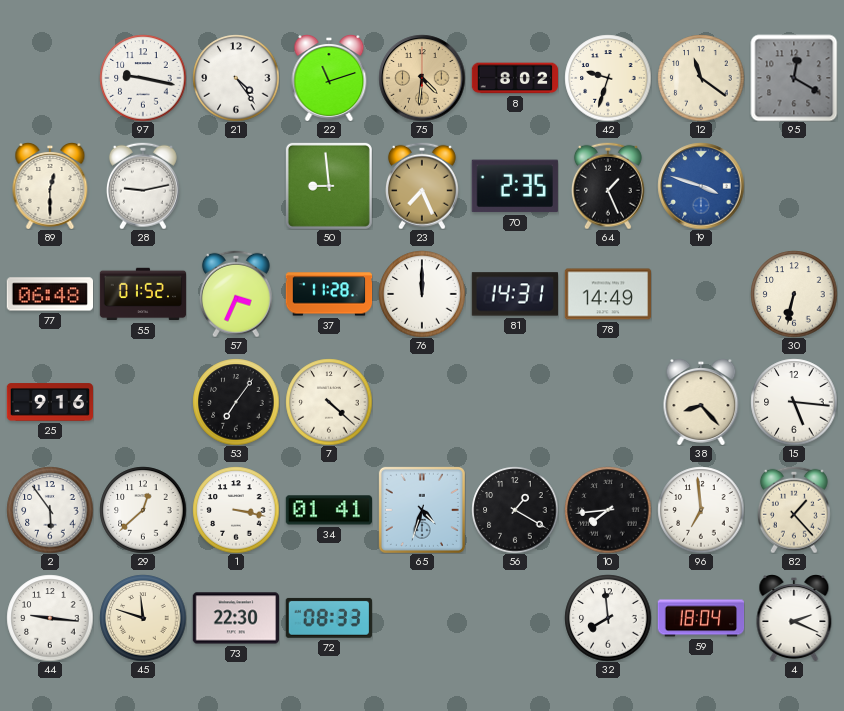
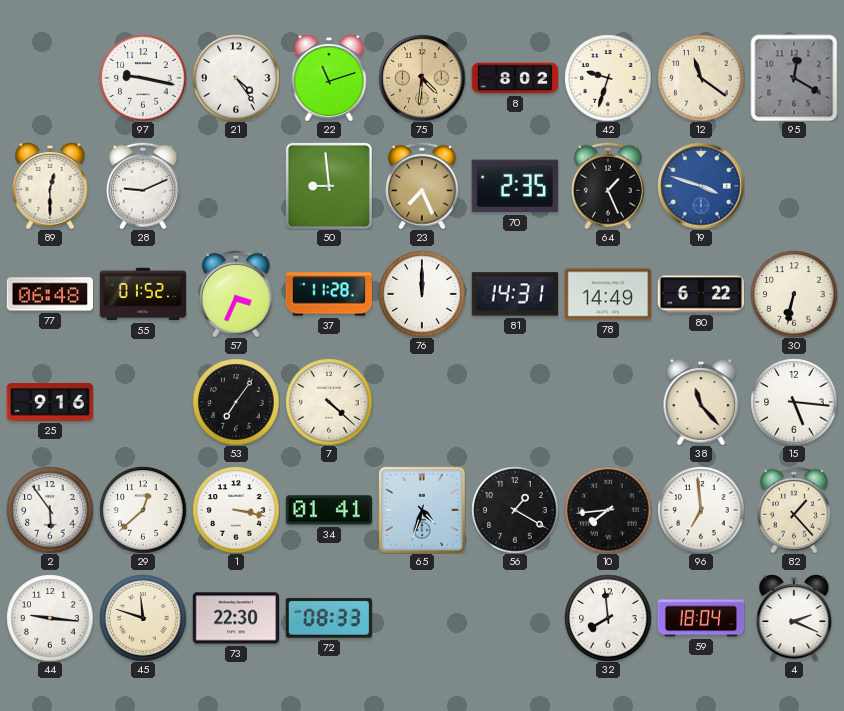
28: 9:13 -> 9:11 (143, 186)
80: none -> 6:22 (701, 294)
38: 8:23 -> 11:23 (701, 402)
